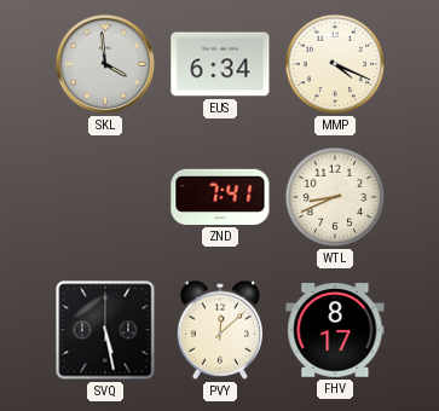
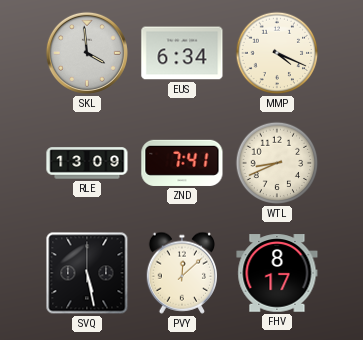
RLE: none -> 13:09 (87, 163)
